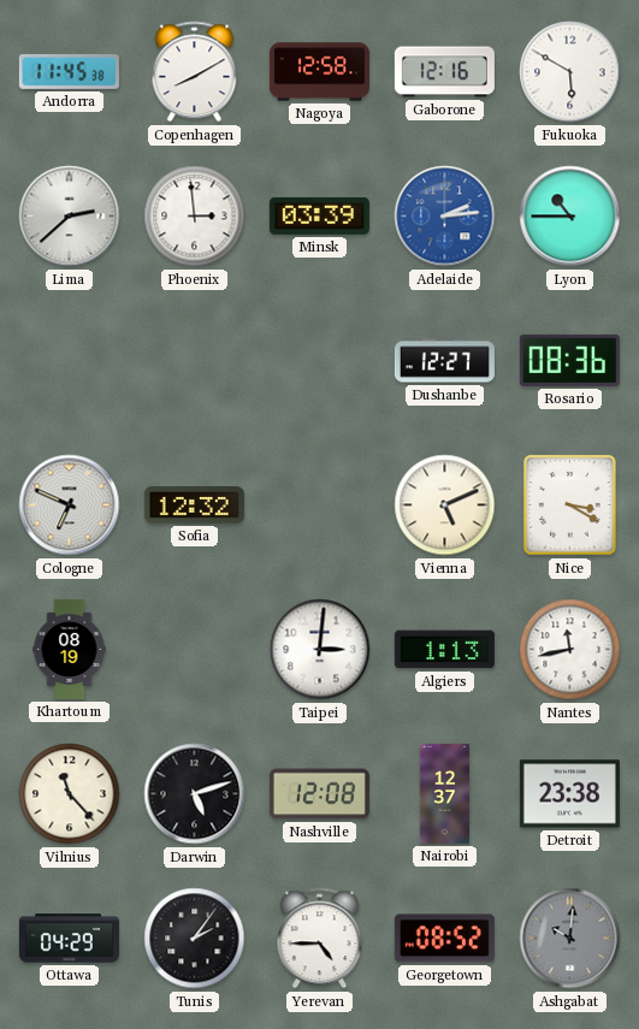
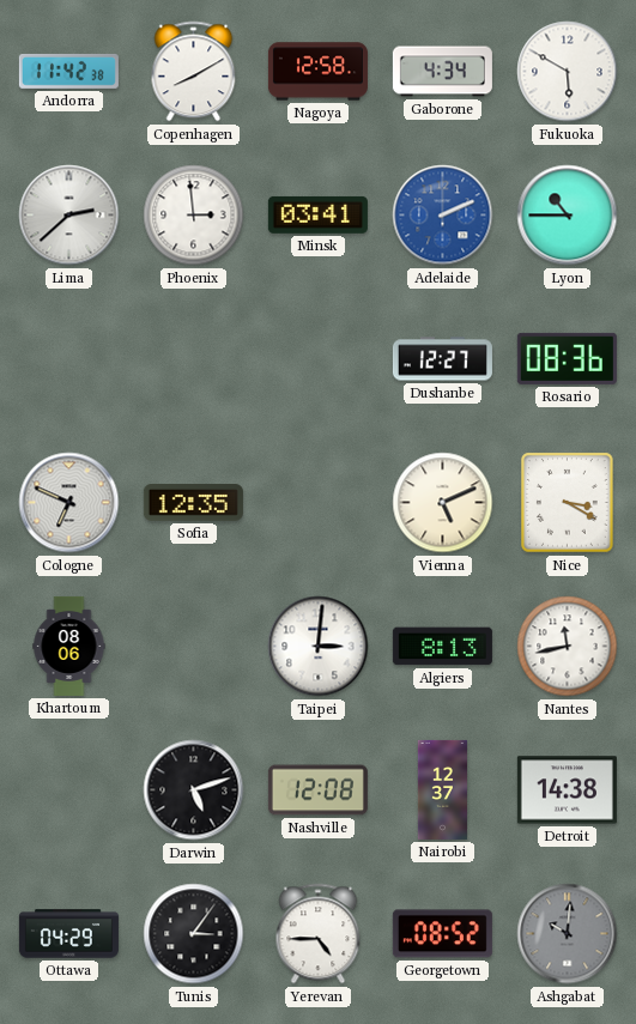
Andorra: 11:45 -> 11:42 (68, 71)
Gaborone: 12:16 -> 4:34 (442, 72)
Minsk: 03:39 -> 03:41 (317, 214)
Adelaide: 2:14 -> 2:11 (443, 216)
Sofia: 12:32 -> 12:35 (193, 503)
Khartoum: 08:19 -> 08:06 (69, 646)
Algiers: 1:13 -> 8:13 (442, 647)
Vilnius: 11:23 -> none (70, 794)
Detroit: 23:38 -> 14:38 (567, 790)
Tunis: 2:06 -> 3:06 (194, 934)
